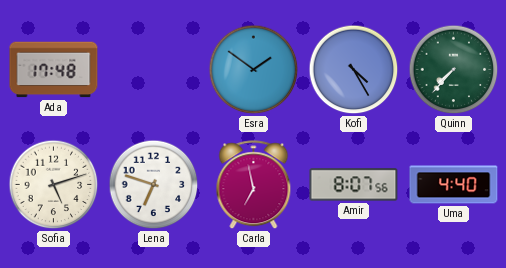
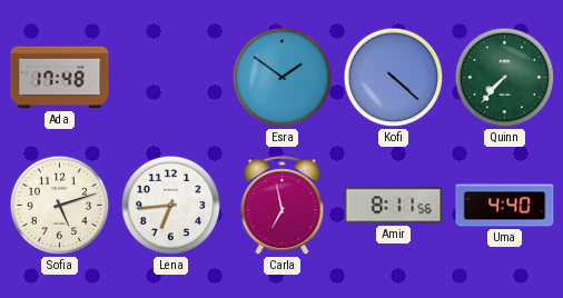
Kofi: 4:25 -> 4:22 (394, 78)
Lena: 6:48 -> 6:44 (171, 206)
Amir: 8:07 -> 8:11 (394, 206)
